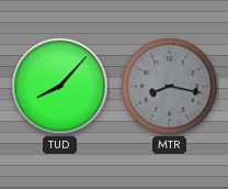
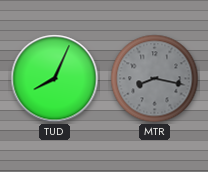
TUD: 8:07 -> 8:04 (55, 79)
